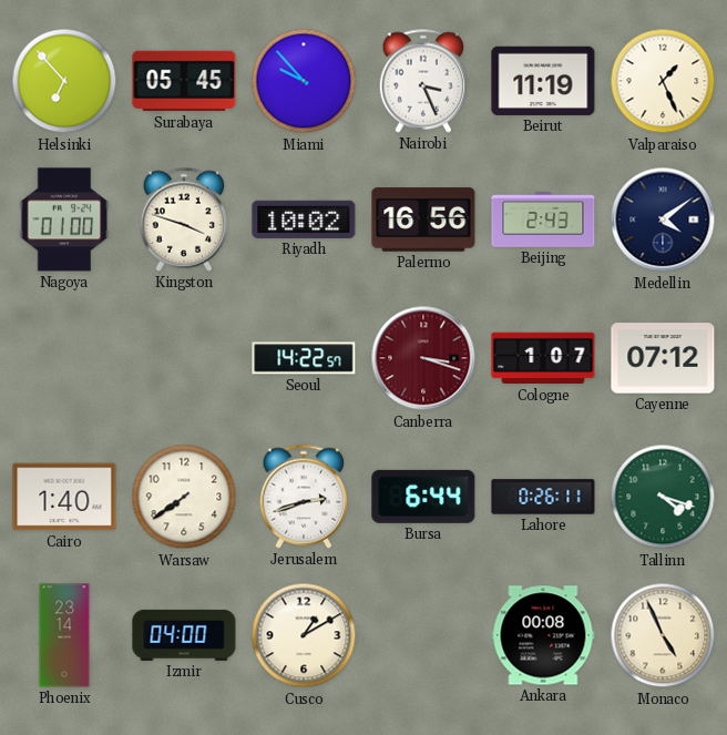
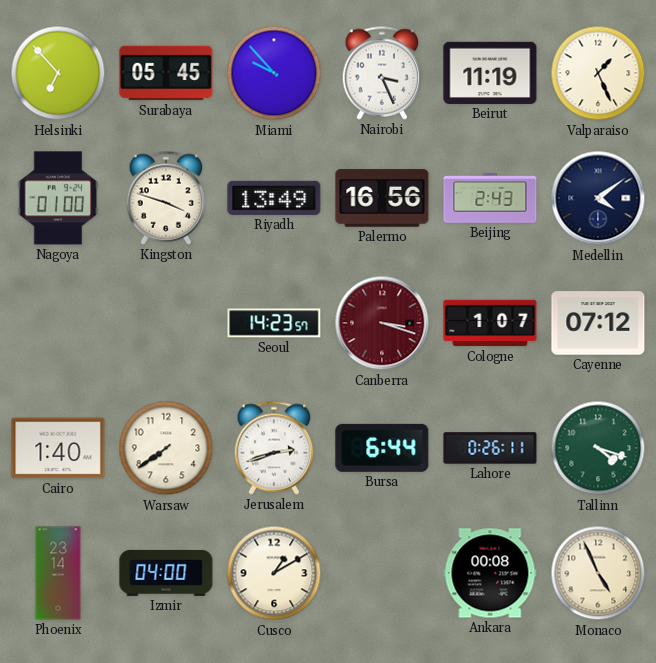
Riyadh: 10:02 -> 13:49 (274, 198)
Seoul: 14:22 -> 14:23 (274, 323)
